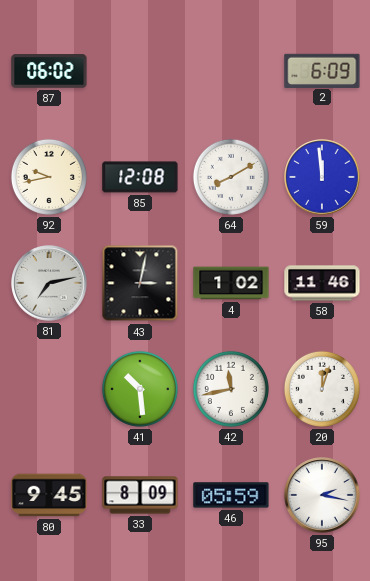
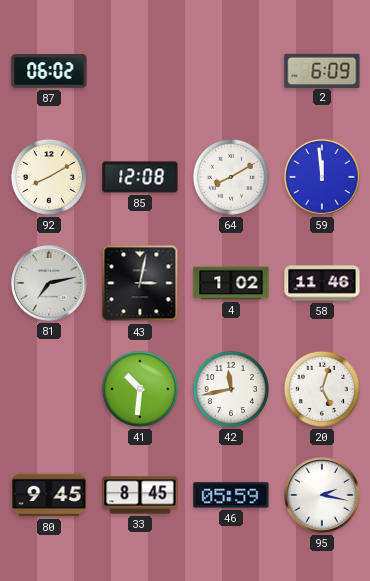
92: 9:43 -> 8:10 (49, 177)
41: 10:29 -> 10:31 (140, 389)
20: 12:03 -> 5:03 (322, 389)
33: 8:09 -> 8:45 (140, 495)
